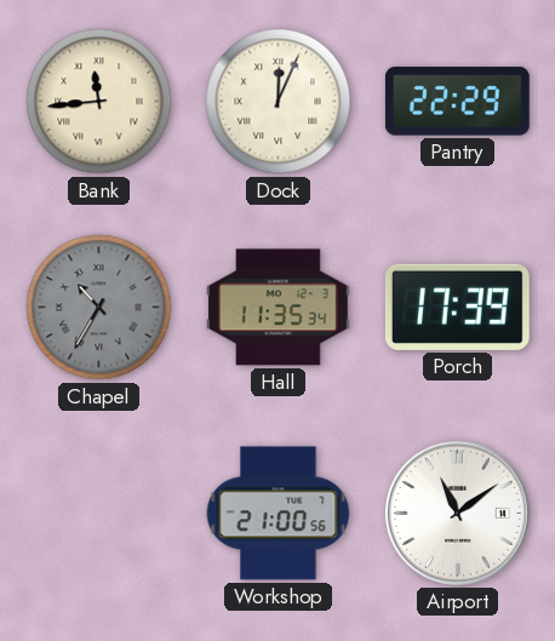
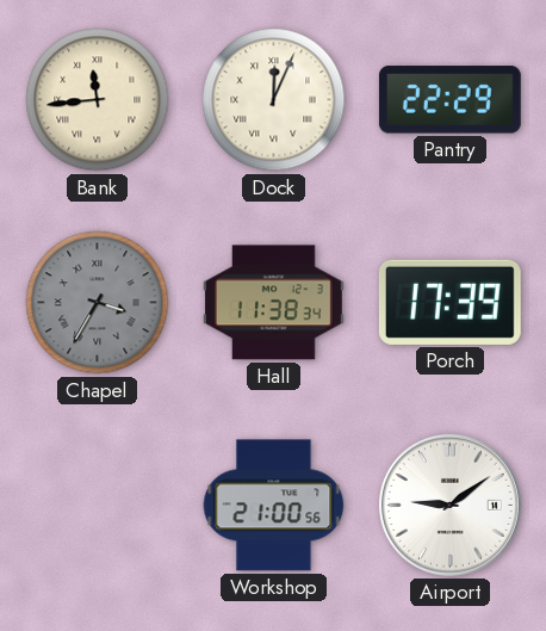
Chapel: 10:35 -> 3:35 (98, 303)
Hall: 11:35 -> 11:38 (273, 303)
Airport: 11:09 -> 9:09 (449, 505)
